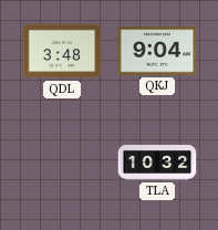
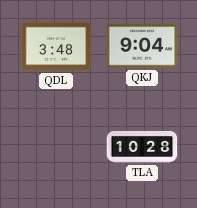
TLA: 10:32 -> 10:28 (142, 147)
